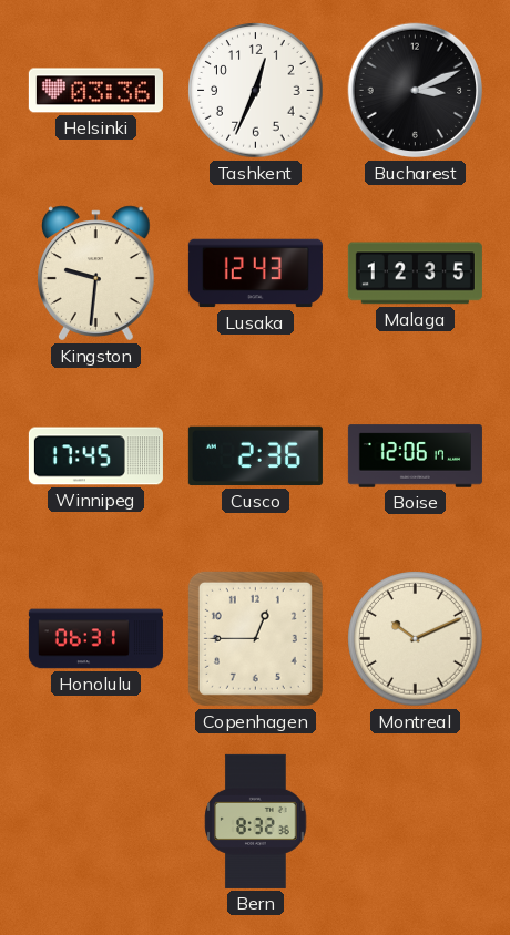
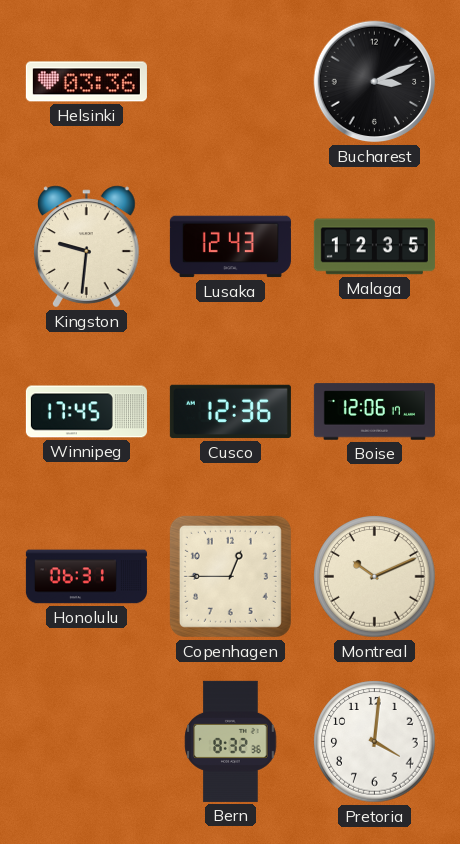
Tashkent: 12:34 -> none (256, 91)
Cusco: 2:36 -> 12:36 (230, 412)
Pretoria: none -> 4:01 (375, 742)
